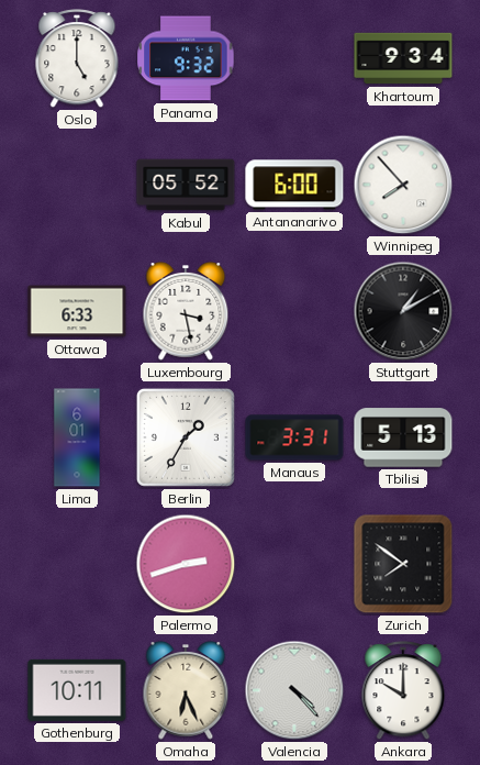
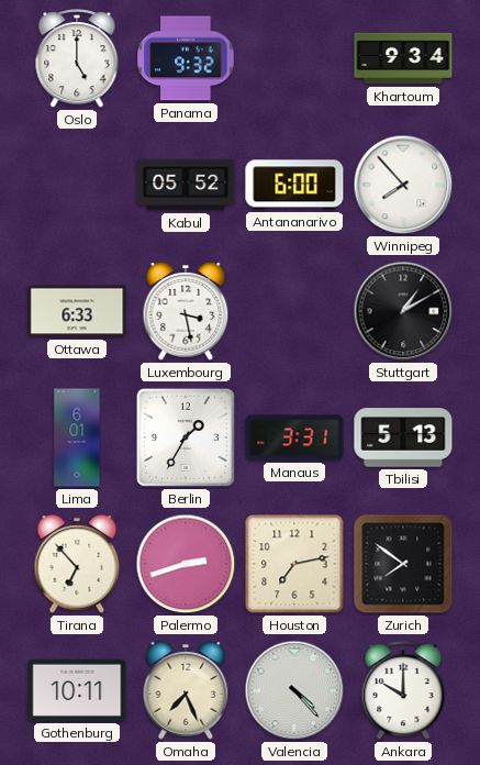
Tirana: none -> 6:53 (77, 564)
Houston: none -> 7:13 (294, 564)
Omaha: 6:26 -> 7:26 (186, 690)
